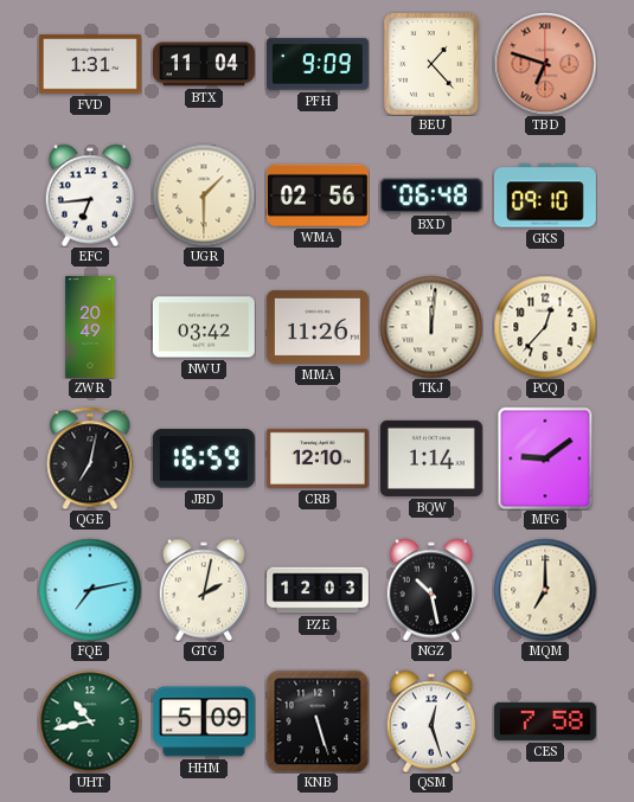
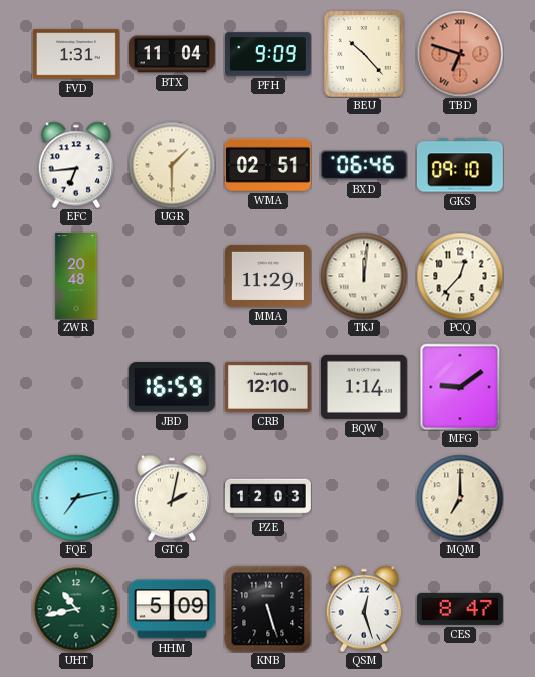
BEU: 1:23 -> 10:23 (364, 54)
WMA: 02:56 -> 02:51 (268, 165)
BXD: 06:48 -> 06:46 (364, 165)
ZWR: 20:49 -> 20:48 (76, 277)
NWU: 03:42 -> none (204, 327)
MMA: 11:26 -> 11:29 (268, 276)
QGE: 7:02 -> none (90, 458)
NGZ: 10:28 -> none (431, 590)
CES: 7:58 -> 8:47 (460, 609)
